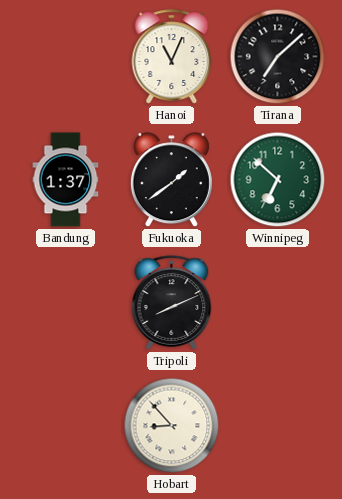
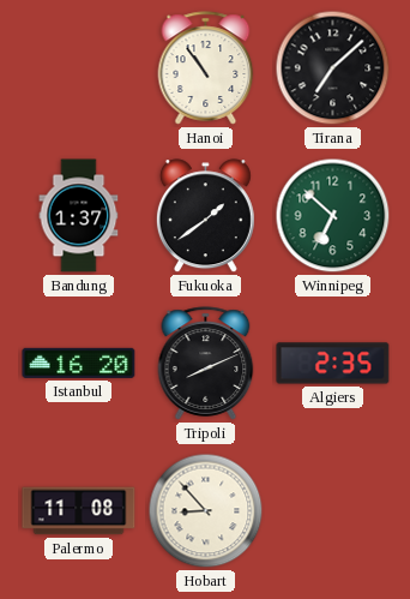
Hanoi: 11:04 -> 10:54 (206, 68)
Istanbul: none -> 16:20 (79, 363)
Algiers: none -> 2:35 (333, 364)
Palermo: none -> 11:08 (79, 511)
